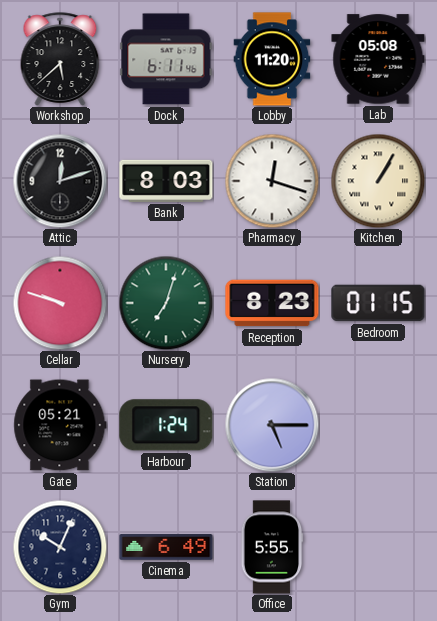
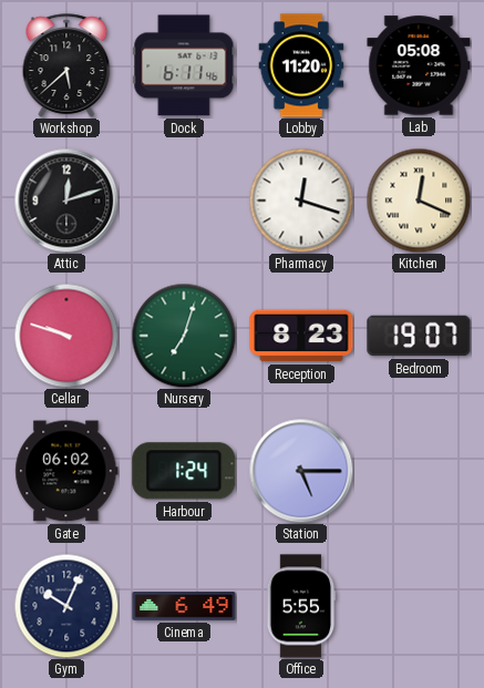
Bank: 8:03 -> none (166, 181)
Kitchen: 1:05 -> 12:19 (419, 201)
Bedroom: 01:15 -> 19:07 (419, 336)
Gate: 05:21 -> 06:02 (66, 471)
